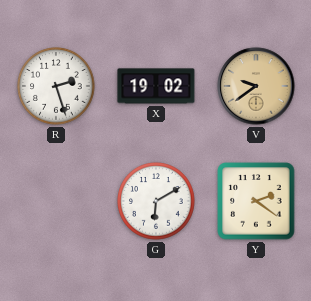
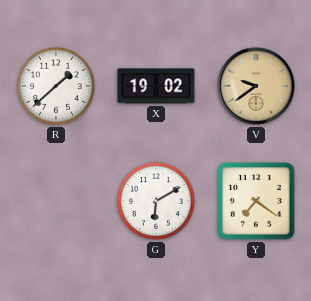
R: 2:27 -> 1:38 (56, 86)
Y: 2:21 -> 7:21 (256, 201)
